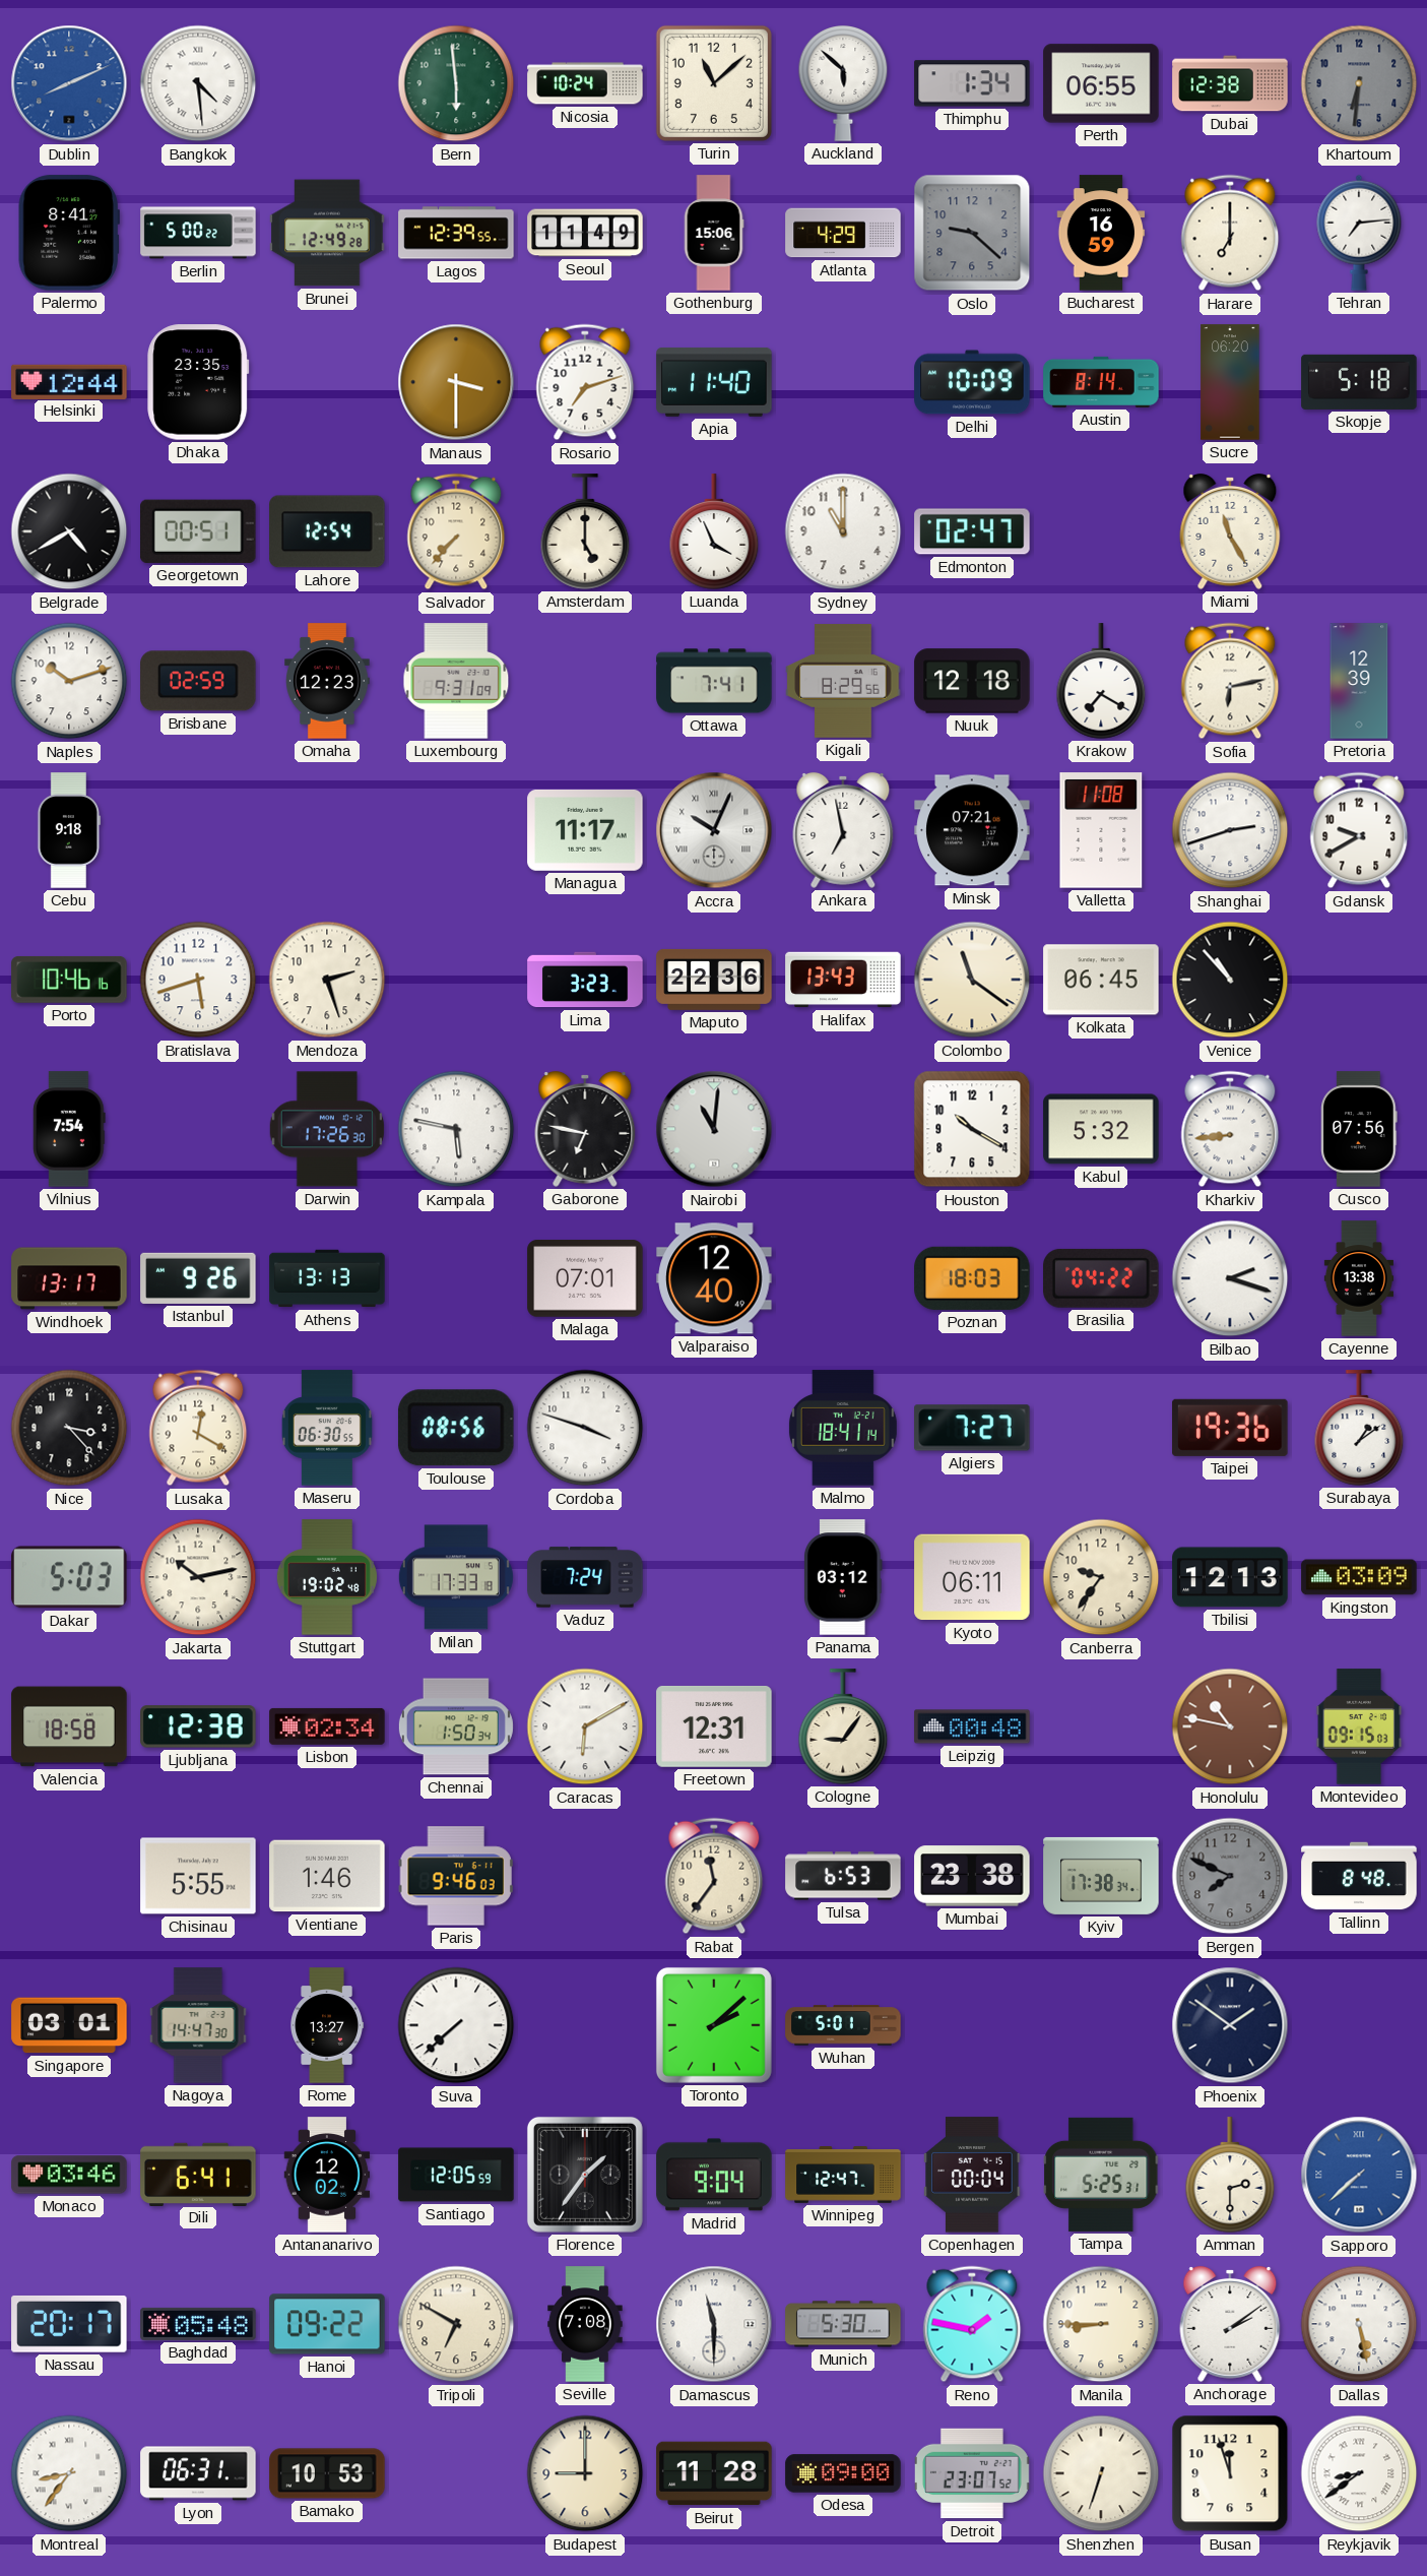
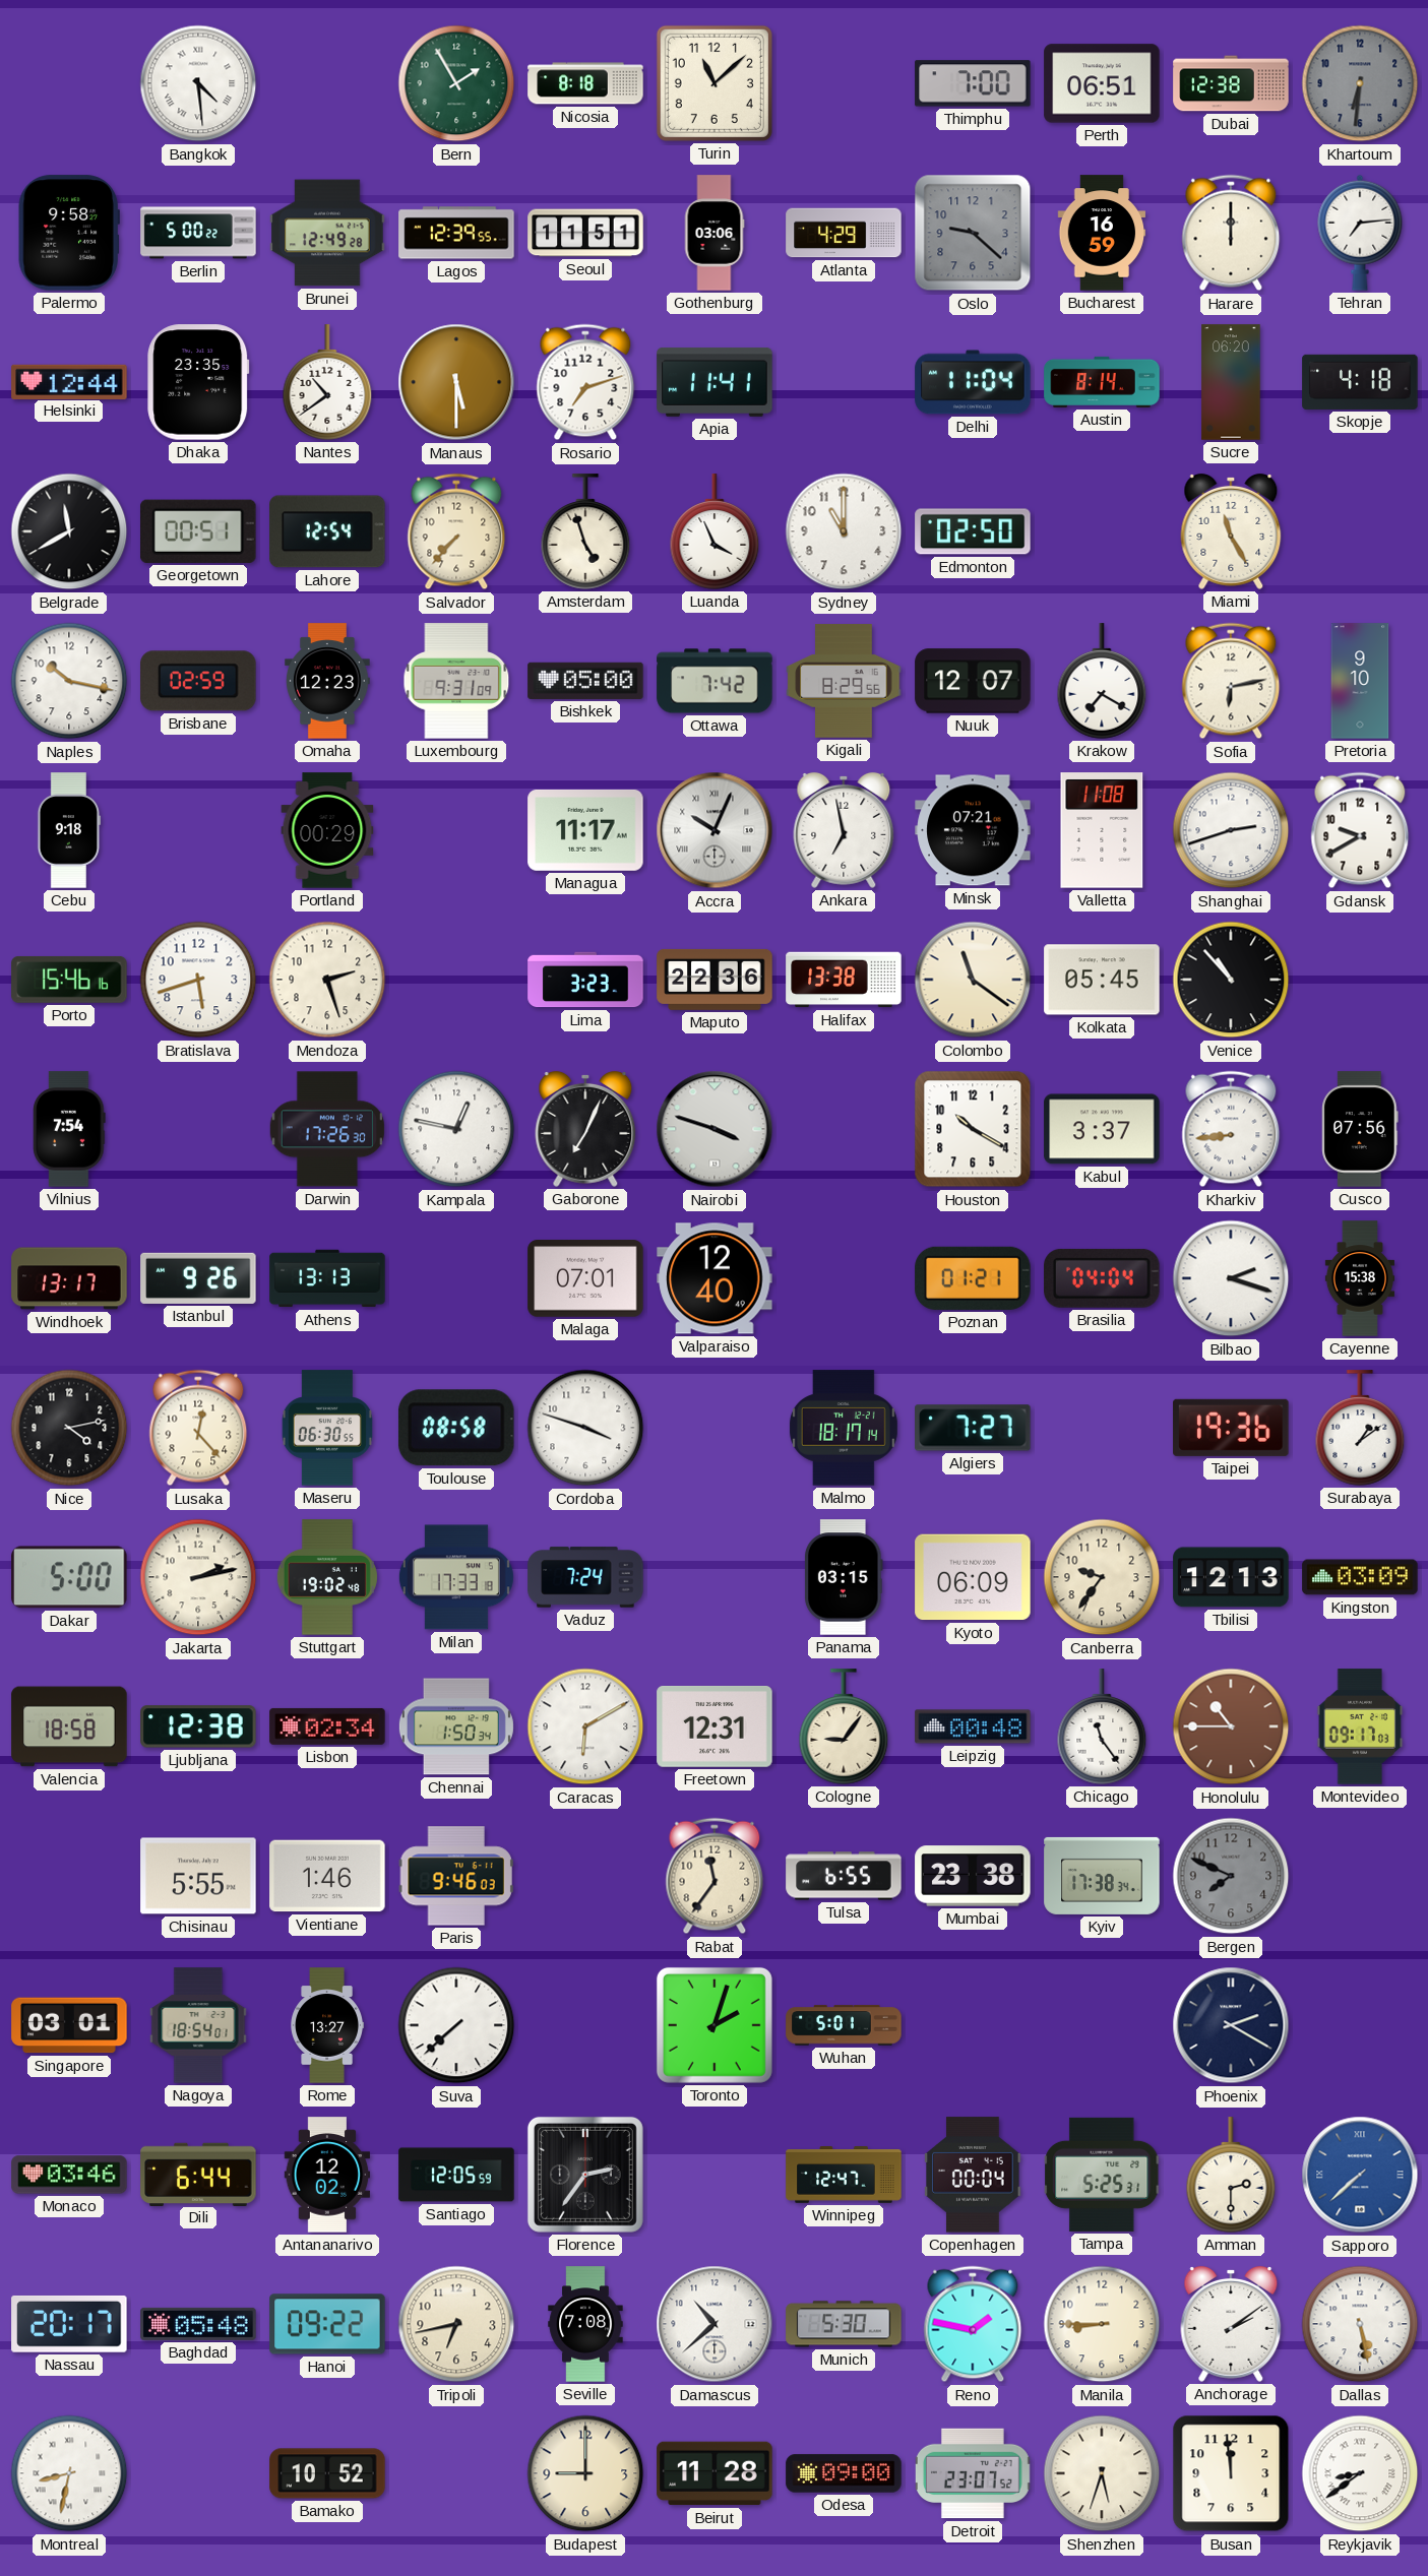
Dublin: 8:11 -> none (69, 83)
Bern: 5:59 -> 1:55 (456, 83)
Nicosia: 10:24 -> 8:18 (585, 83)
Auckland: 5:52 -> none (843, 83)
Thimphu: 1:34 -> 7:00 (973, 83)
Perth: 06:55 -> 06:51 (1102, 83)
Palermo: 8:41 -> 9:58 (69, 233)
Seoul: 11:49 -> 11:51 (585, 233)
Gothenburg: 15:06 -> 03:06 (715, 233)
Harare: 7:00 -> 12:00 (1231, 233)
Nantes: none -> 10:39 (327, 382)
Manaus: 3:30 -> 5:30 (456, 382)
Apia: 11:40 -> 11:41 (715, 382)
Delhi: 10:09 -> 11:04 (973, 382)
Skopje: 5:18 -> 4:18 (1360, 382)
Belgrade: 4:40 -> 11:40 (69, 531)
Amsterdam: 5:00 -> 4:57 (585, 531)
Edmonton: 02:47 -> 02:50 (973, 531)
Naples: 10:12 -> 10:17 (69, 681)
Bishkek: none -> 05:00 (585, 681)
Ottawa: 7:41 -> 7:42 (715, 681)
Nuuk: 12:18 -> 12:07 (973, 681)
Pretoria: 12:39 -> 9:10 (1360, 681)
Portland: none -> 00:29 (327, 830)
Porto: 10:46 -> 15:46 (69, 980)
Halifax: 13:43 -> 13:38 (844, 980)
Kolkata: 06:45 -> 05:45 (1102, 980)
Kampala: 5:47 -> 12:47 (456, 1129)
Gaborone: 6:47 -> 7:04 (585, 1129)
Nairobi: 11:01 -> 3:48 (715, 1129)
Kabul: 5:32 -> 3:37 (1102, 1129)
Poznan: 18:03 -> 01:21 (973, 1278)
Brasilia: 04:22 -> 04:04 (1102, 1278)
Cayenne: 13:38 -> 15:38 (1359, 1278)
Nice: 3:23 -> 4:13 (69, 1428)
Lusaka: 12:20 -> 12:23 (198, 1428)
Toulouse: 08:56 -> 08:58 (456, 1428)
Malmo: 18:41 -> 18:17 (844, 1428)
Dakar: 5:03 -> 5:00 (69, 1577)
Jakarta: 10:13 -> 2:13 (198, 1577)
Panama: 03:12 -> 03:15 (845, 1577)
Kyoto: 06:11 -> 06:09 (973, 1577)
Chicago: none -> 11:24 (1102, 1726)
Honolulu: 10:47 -> 10:45 (1231, 1726)
Montevideo: 09:15 -> 09:17 (1360, 1726)
Tulsa: 6:53 -> 6:55 (844, 1876)
Tallinn: 8:48 -> none (1359, 1876)
Nagoya: 14:47 -> 18:54 (198, 2025)
Toronto: 2:08 -> 2:03 (715, 2025)
Phoenix: 1:51 -> 2:20 (1231, 2025)
Dili: 6:41 -> 6:44 (198, 2174)
Florence: 1:36 -> 2:36 (585, 2175)
Madrid: 9:04 -> none (714, 2175)
Tripoli: 6:50 -> 6:43 (456, 2324)
Damascus: 11:30 -> 10:38 (715, 2324)
Montreal: 8:36 -> 8:32 (69, 2473)
Lyon: 06:31 -> none (198, 2473)
Bamako: 10:53 -> 10:52 (327, 2473)
Shenzhen: 6:33 -> 5:33 (1102, 2473)
Busan: 11:57 -> 11:59 (1231, 2473)
